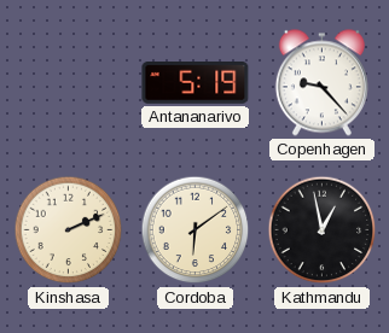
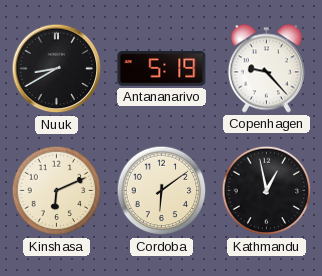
Nuuk: none -> 8:40 (57, 69)
Kinshasa: 2:11 -> 6:11 (57, 191)
